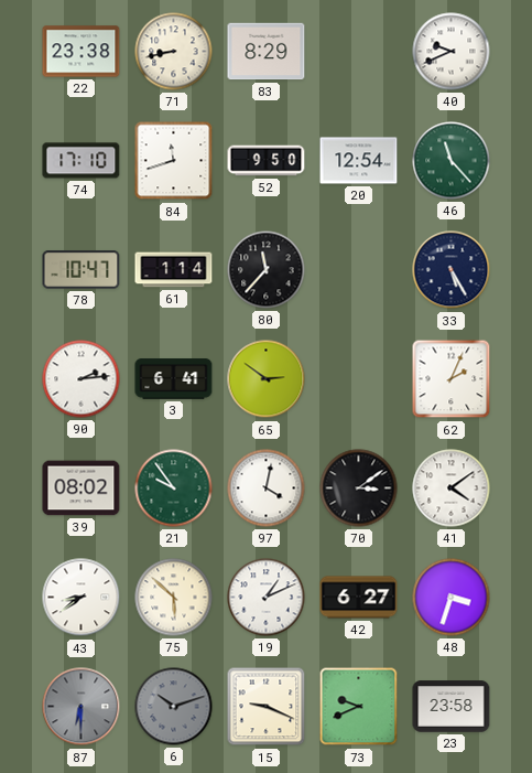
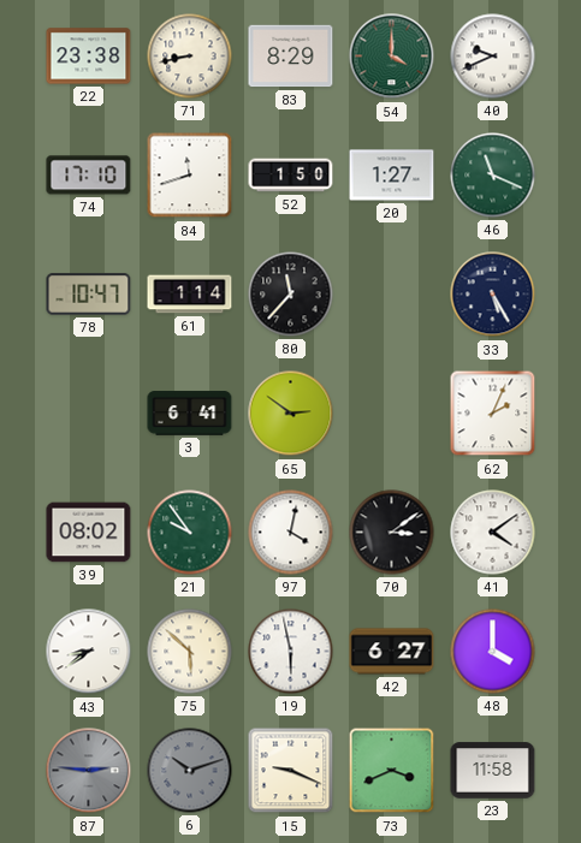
54: none -> 4:00 (392, 57)
52: 9:50 -> 1:50 (291, 176)
20: 12:54 -> 1:27 (392, 176)
46: 11:23 -> 11:19 (493, 176)
90: 2:14 -> none (82, 379)
19: 1:11 -> 5:58 (291, 652)
48: 3:33 -> 4:00 (493, 652)
87: 6:30 -> 2:46 (89, 771)
73: 9:41 -> 3:41 (392, 771)
23: 23:58 -> 11:58 (493, 771)
